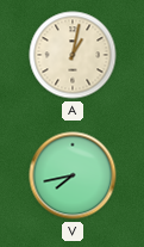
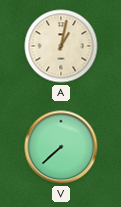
V: 7:43 -> 7:38 (61, 147)
